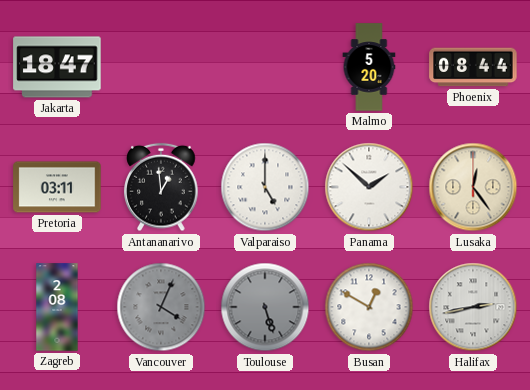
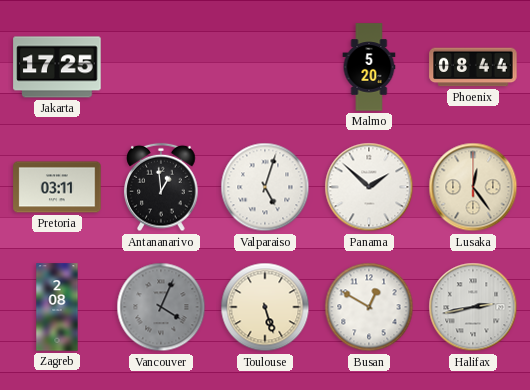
Jakarta: 18:47 -> 17:25 (57, 67)
Valparaiso: 5:00 -> 5:03 (265, 187)
Toulouse dial: grey -> cream (265, 307)
